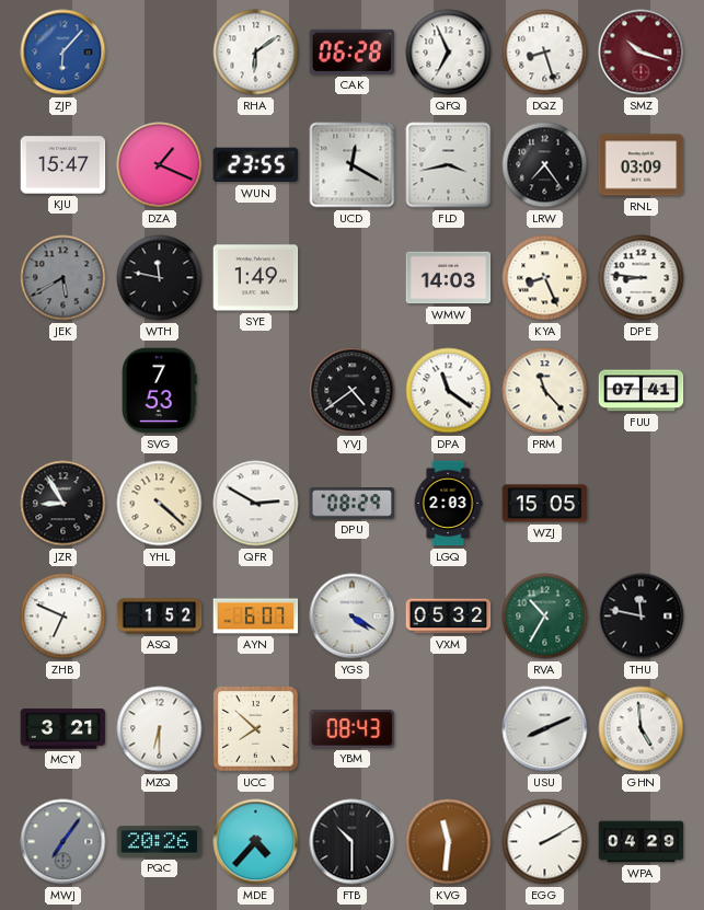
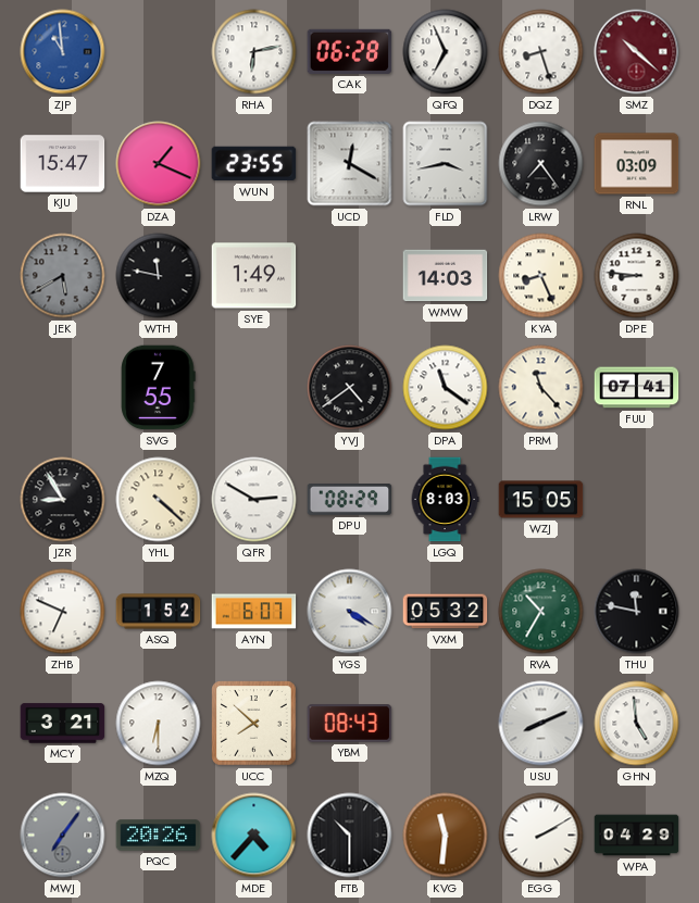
ZJP: 6:07 -> 10:59 (63, 52)
RHA: 6:09 -> 6:13 (254, 52)
SMZ: 10:18 -> 10:22 (637, 52)
SVG: 7:53 -> 7:55 (159, 388)
LGQ: 2:03 -> 8:03 (445, 500)
